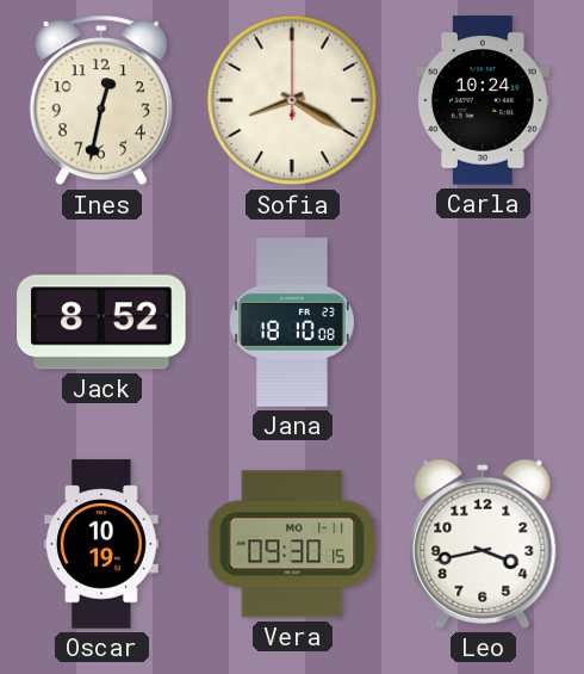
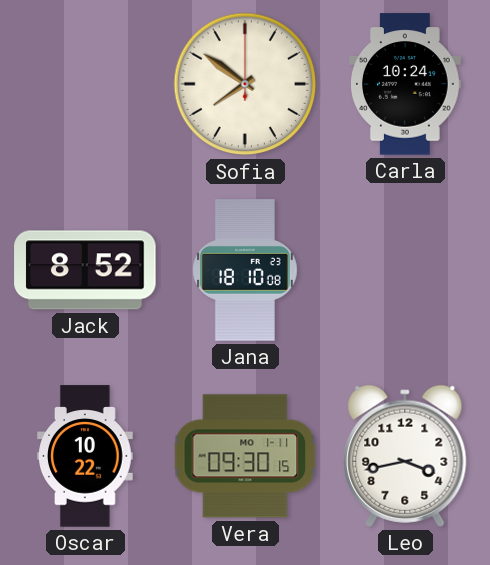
Ines: 12:32 -> none (101, 100)
Sofia: 8:20 -> 7:51 (245, 84)
Oscar: 10:19 -> 10:22 (85, 456)
